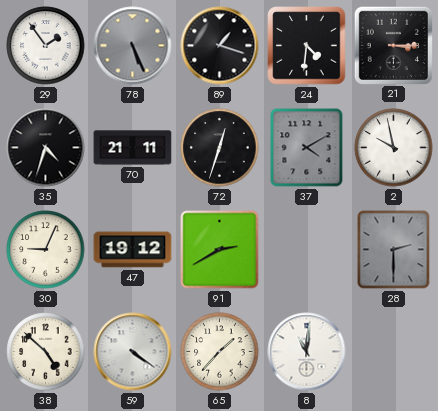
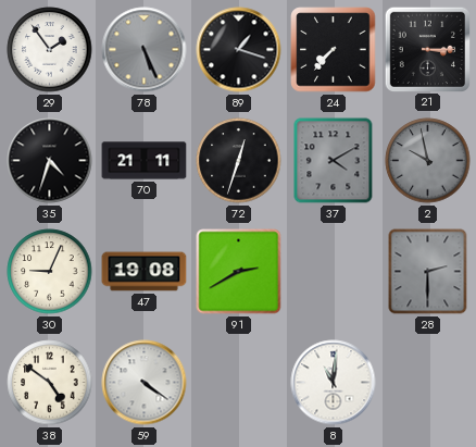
24: 4:31 -> 7:37 (334, 50)
2 dial: white -> grey (428, 161)
47: 19:12 -> 19:08 (145, 272)
38: 4:52 -> 4:51 (50, 383)
65: 1:37 -> none (220, 352)
